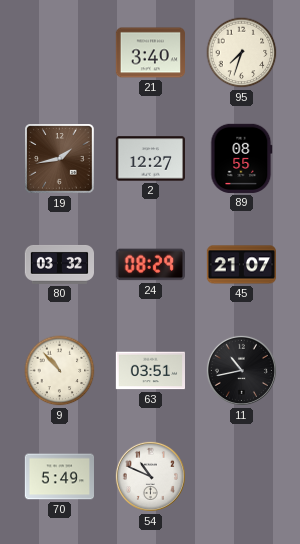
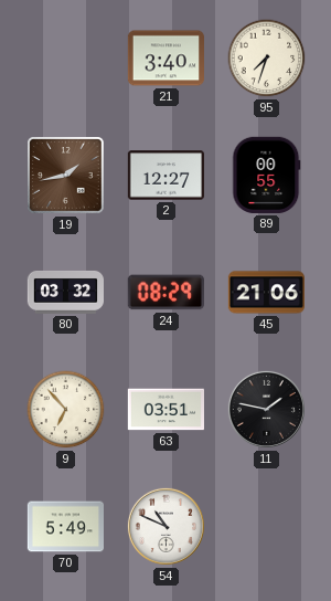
89: 08:55 -> 00:55 (267, 175)
45: 21:07 -> 21:06 (266, 293)
9: 10:53 -> 6:53 (66, 410)
11: 10:43 -> 1:47 (266, 409)
